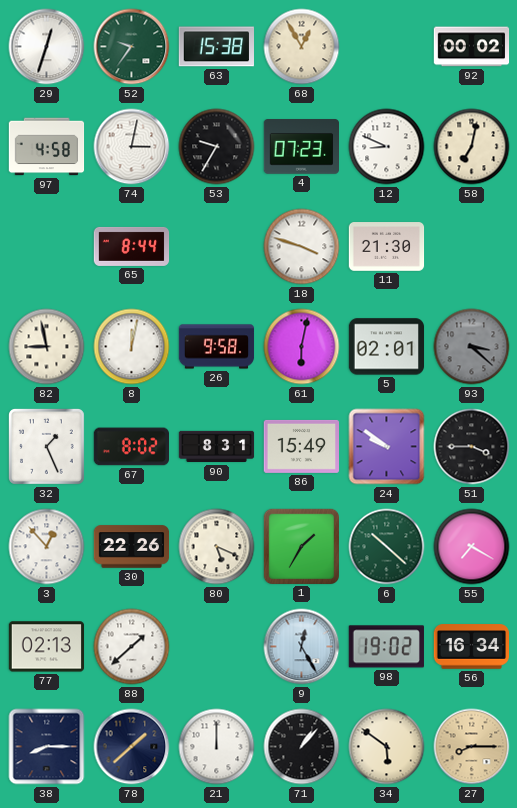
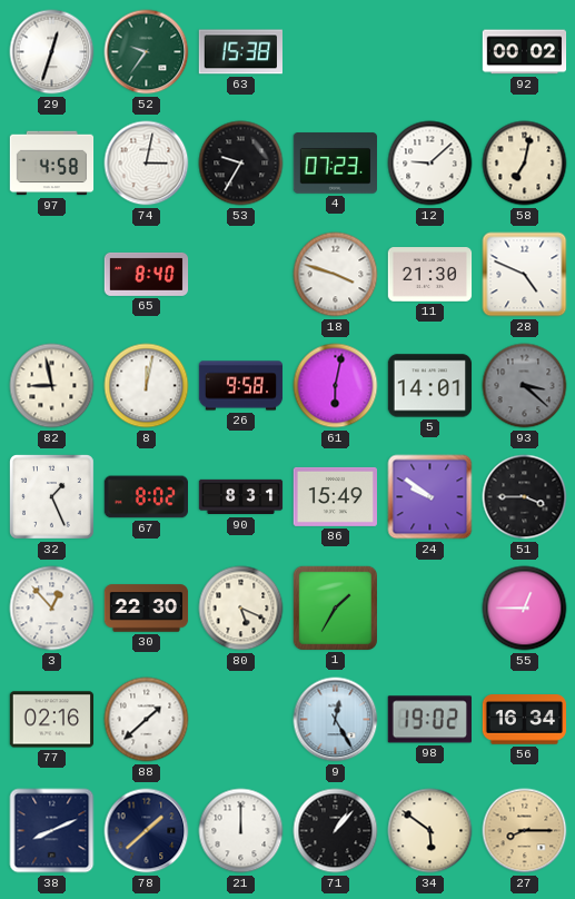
68: 12:55 -> none (302, 47)
12: 8:49 -> 9:08 (430, 164)
65: 8:44 -> 8:40 (147, 274)
28: none -> 4:49 (525, 275)
5: 02:01 -> 14:01 (430, 386)
30: 22:26 -> 22:30 (147, 609)
6: 10:22 -> none (387, 547)
55: 7:20 -> 12:45 (525, 609)
77: 02:13 -> 02:16 (52, 720)
38: 8:15 -> 8:11 (52, 831)
